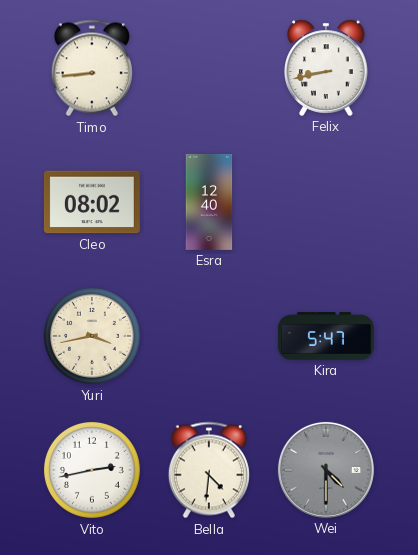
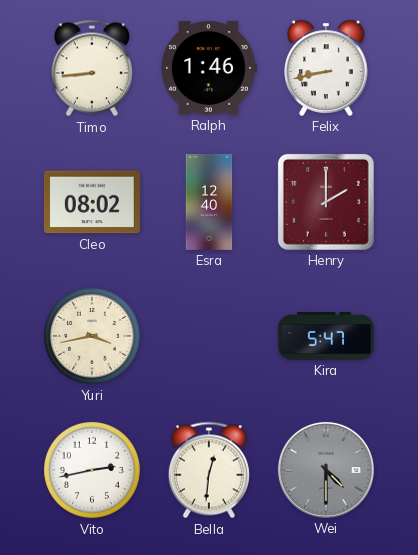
Ralph: none -> 1:46 (209, 68)
Henry: none -> 2:00 (326, 202)
Bella: 4:31 -> 12:31 (209, 470)
